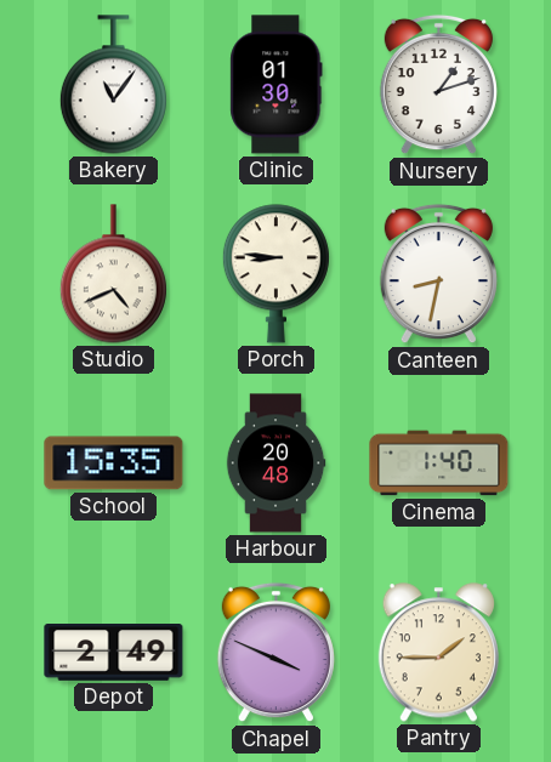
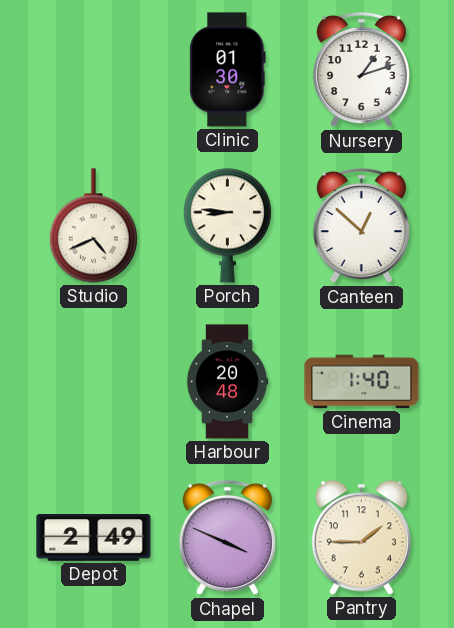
Bakery: 11:06 -> none (113, 85)
Canteen: 8:32 -> 12:52 (361, 226)
School: 15:35 -> none (114, 464)
